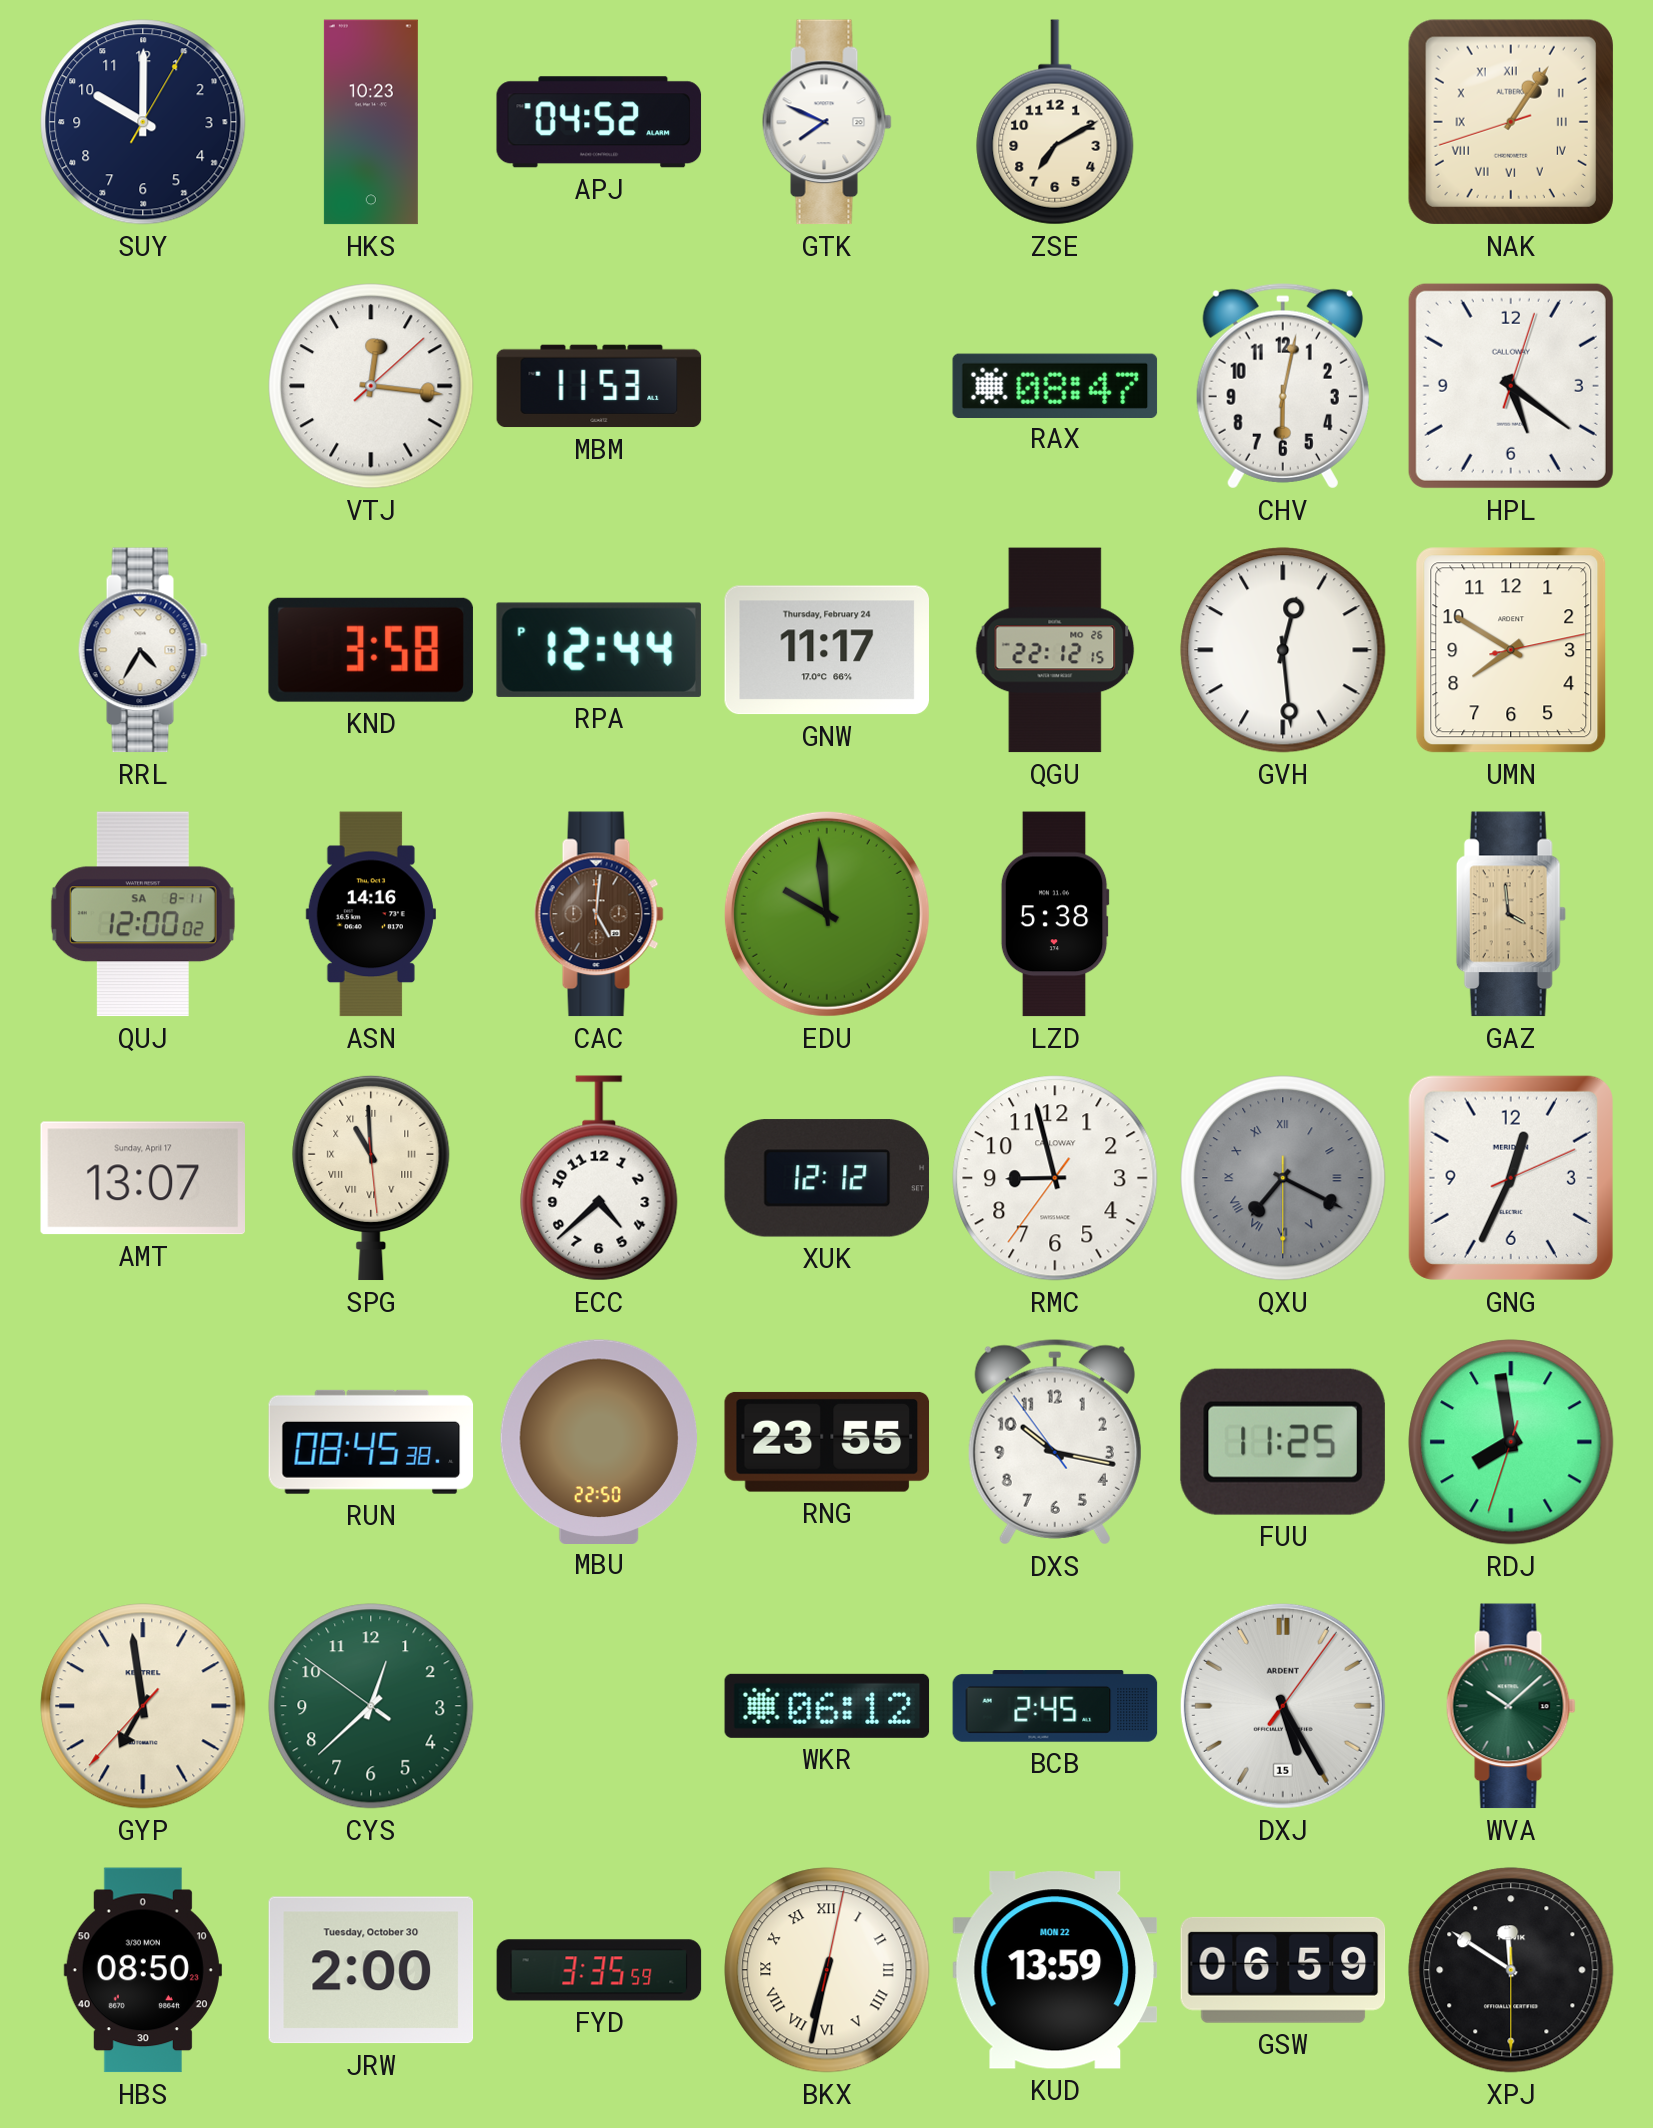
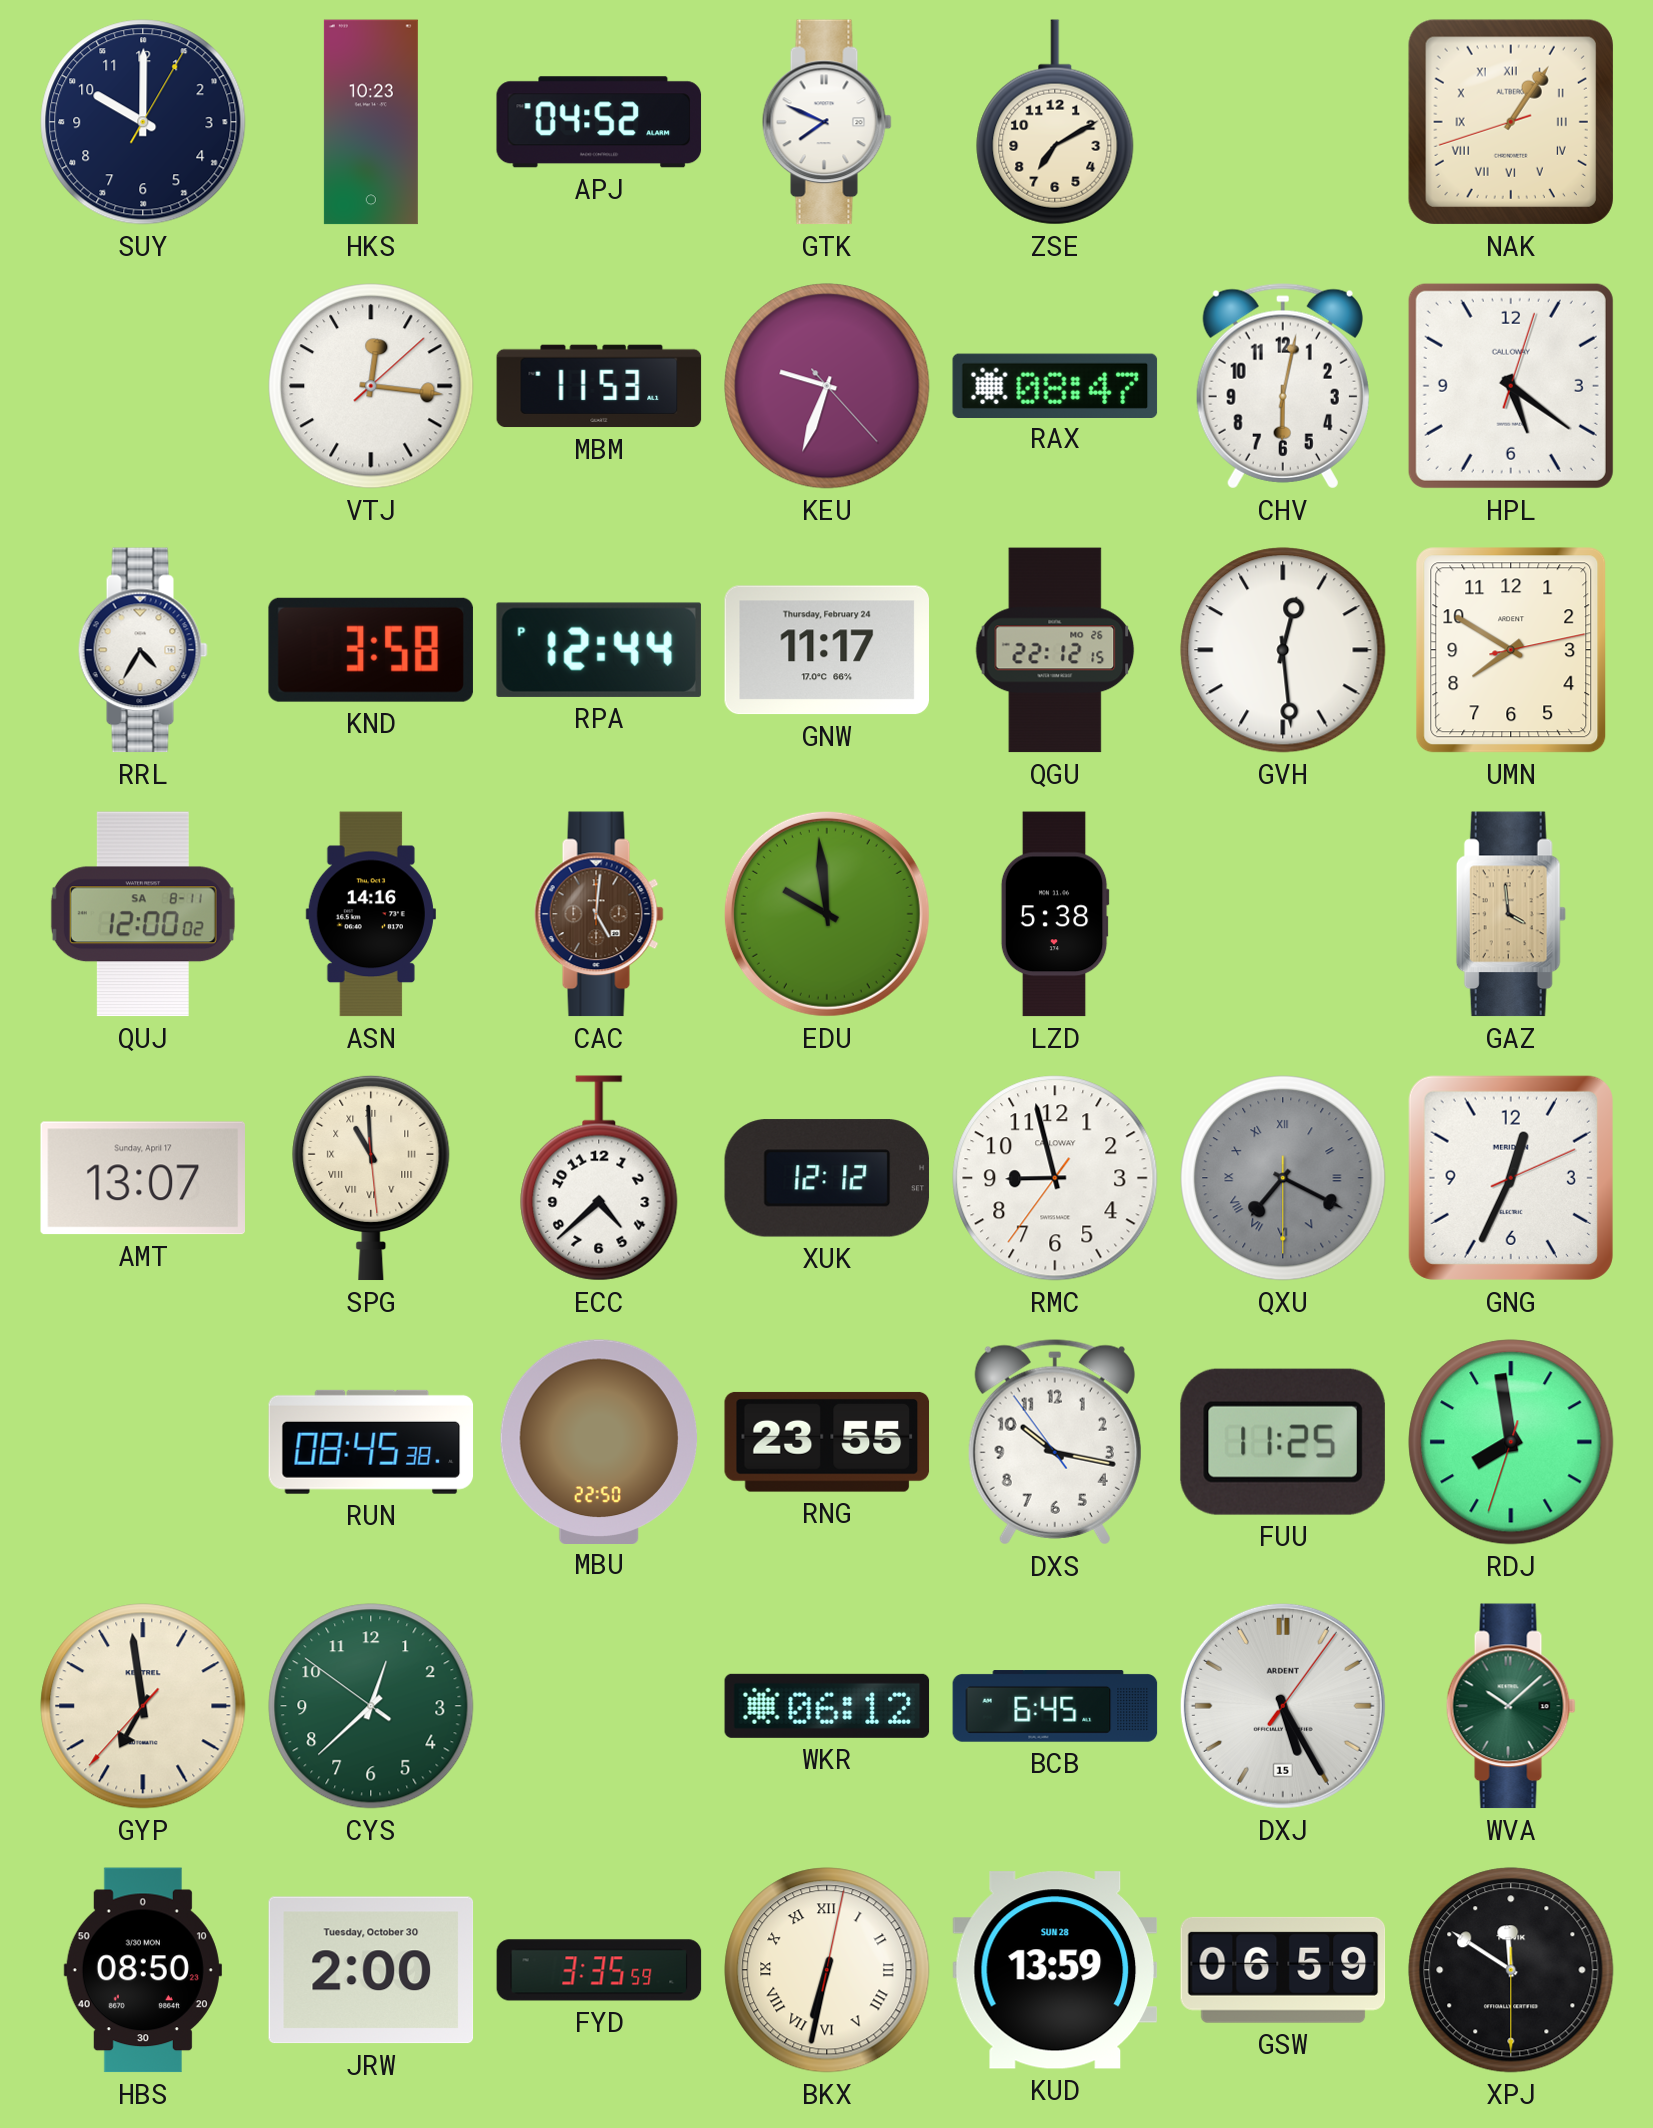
KEU: none -> 9:33 (827, 386)
BCB: 2:45 -> 6:45 (1055, 1706)
KUD date: MON 22 -> SUN 28 (1055, 1970)
